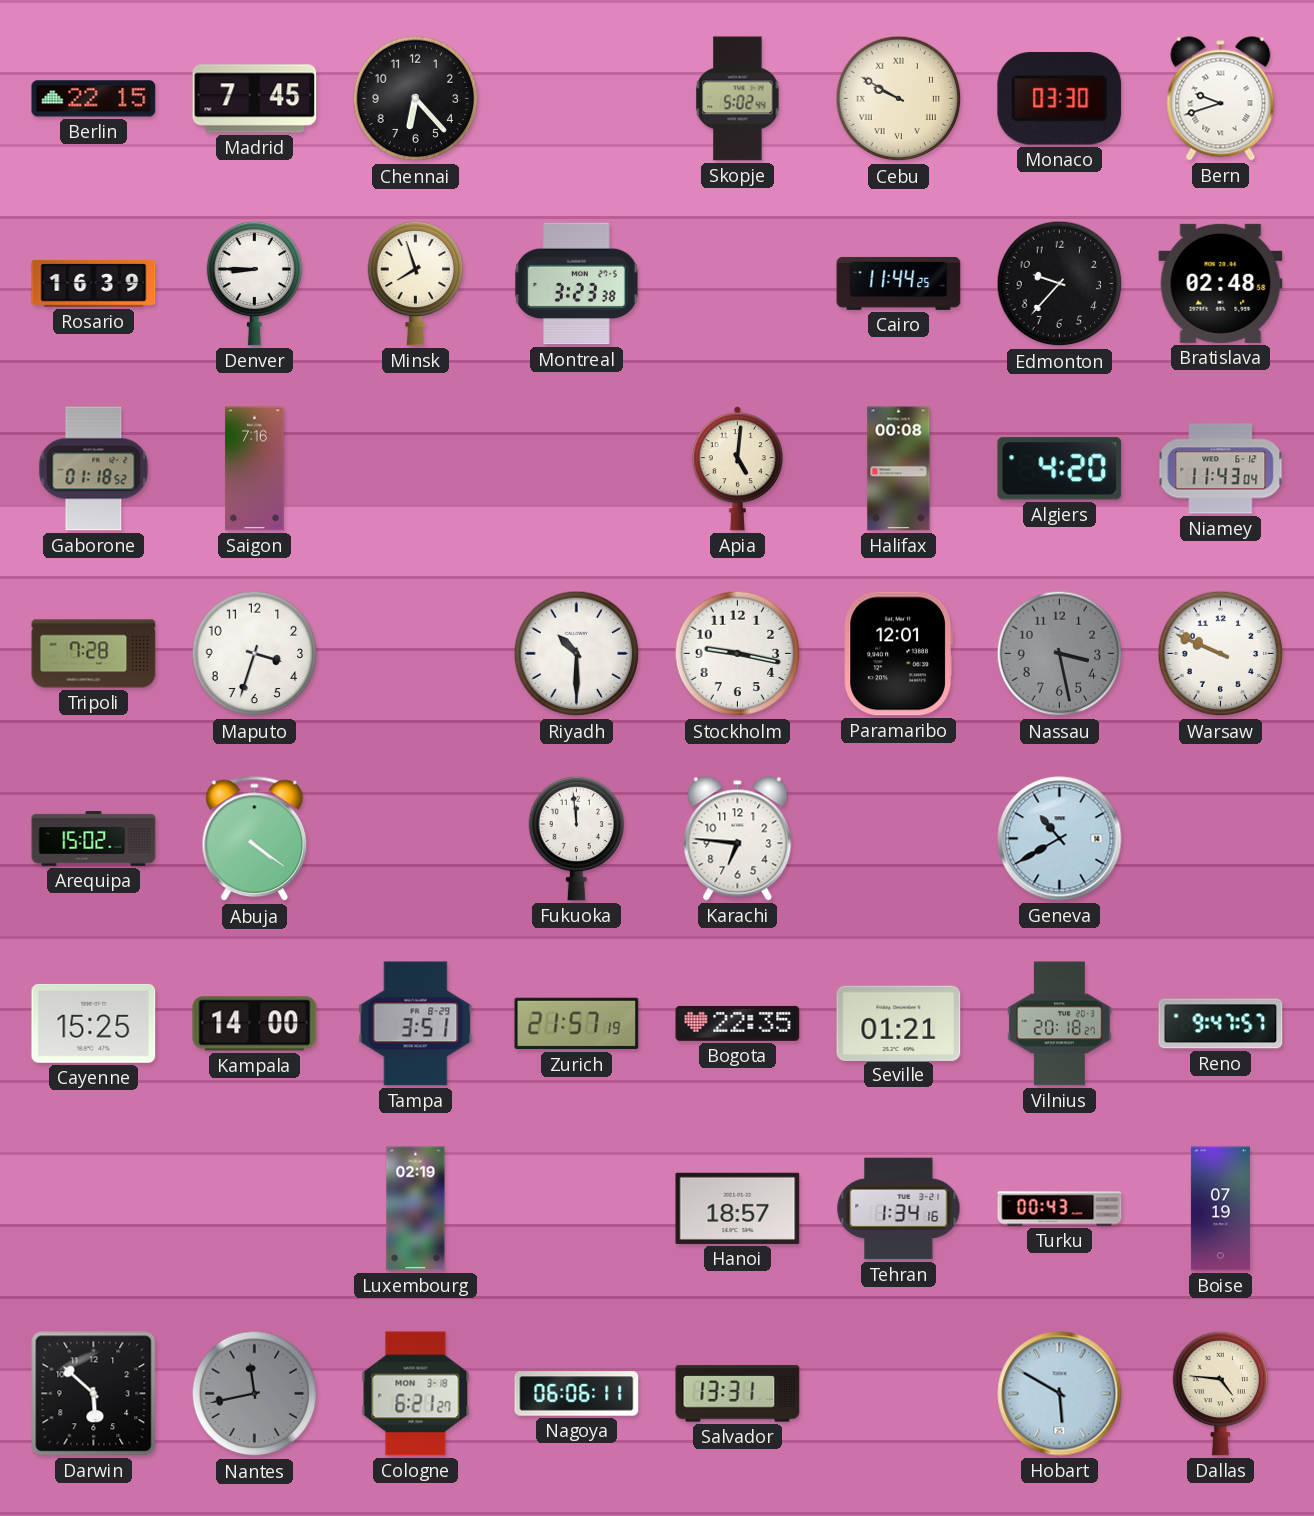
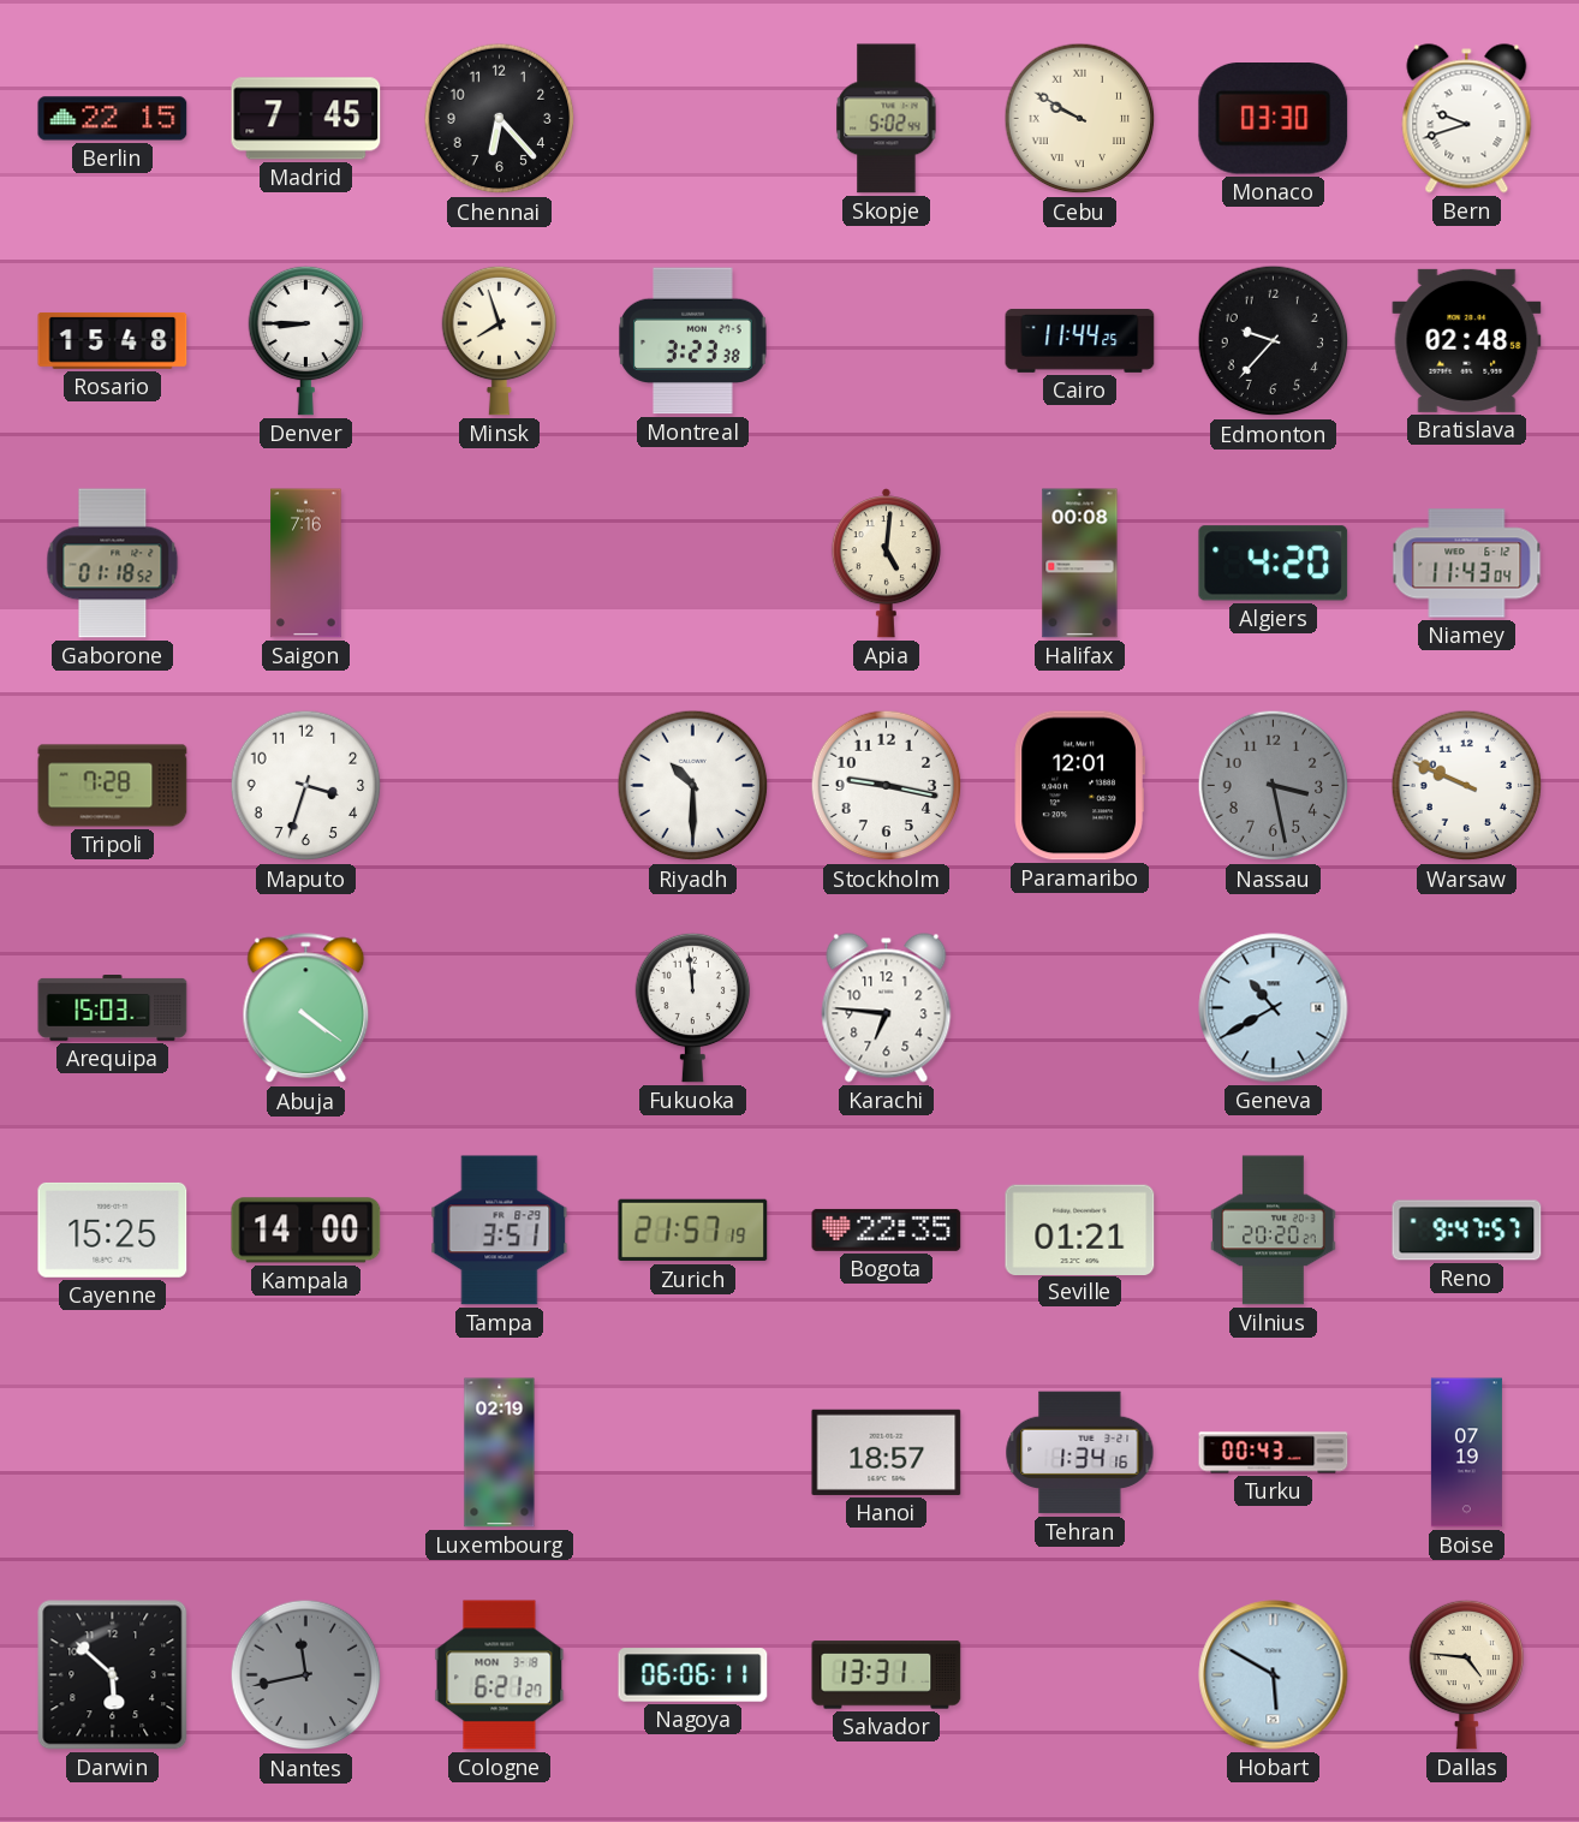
Rosario: 16:39 -> 15:48 (113, 341)
Arequipa: 15:02 -> 15:03 (113, 1008)
Vilnius: 20:18 -> 20:20 (1274, 1231)
